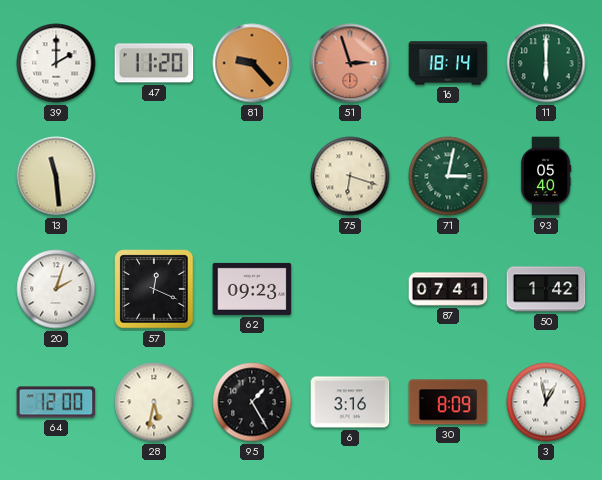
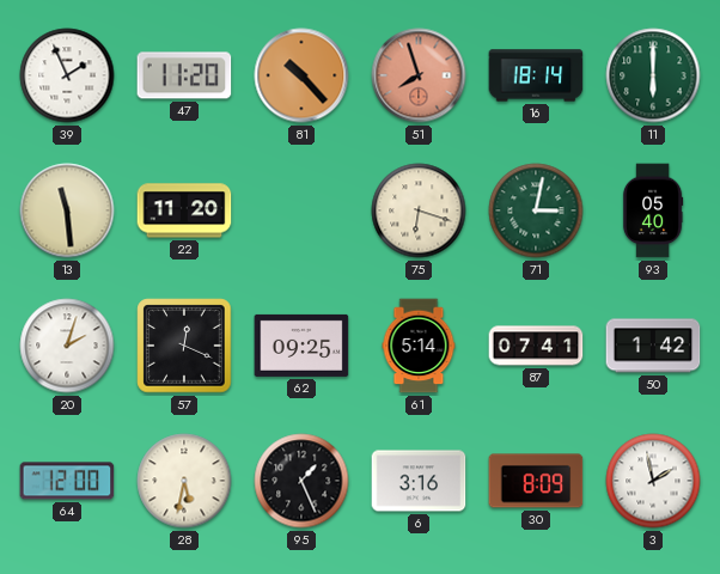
39: 2:00 -> 1:56 (67, 75)
81: 9:23 -> 10:23 (301, 75)
51: 2:57 -> 7:57 (419, 75)
22: none -> 11:20 (184, 210)
62: 09:23 -> 09:25 (301, 346)
61: none -> 5:14 (419, 346)
95: 1:25 -> 1:26 (301, 481)
3: 12:58 -> 1:58 (653, 481)
